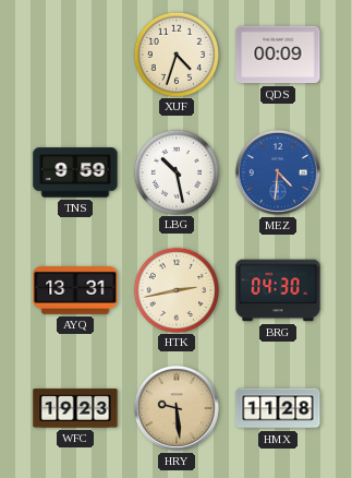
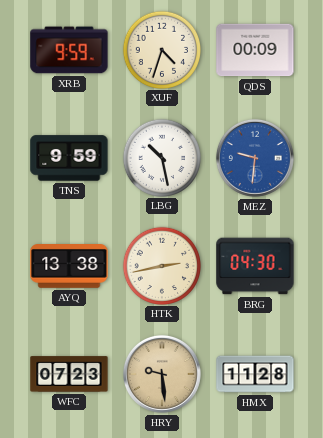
XRB: none -> 9:59 (69, 50)
MEZ: 4:31 -> 9:31 (255, 158)
AYQ: 13:31 -> 13:38 (69, 267)
WFC: 19:23 -> 07:23 (69, 374)
